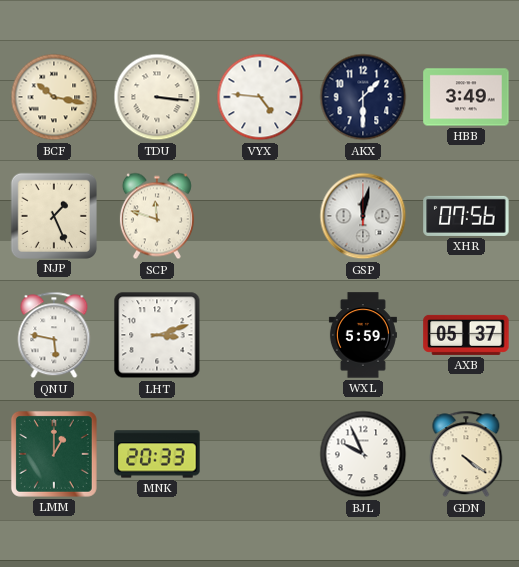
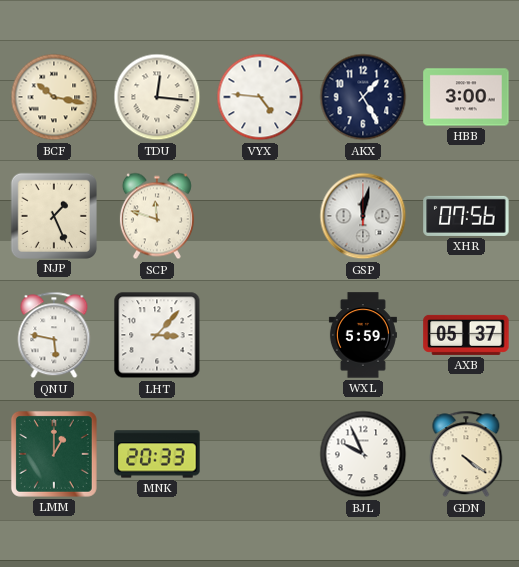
TDU: 3:16 -> 12:16 (157, 97)
AKX: 1:30 -> 1:25 (363, 97)
HBB: 3:49 -> 3:00 (466, 97)
LHT: 3:12 -> 3:07 (157, 335)
